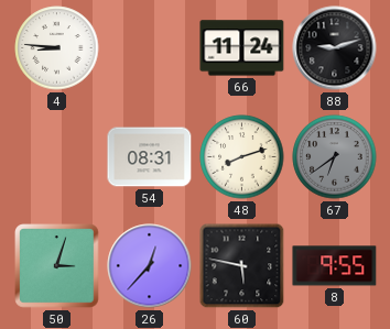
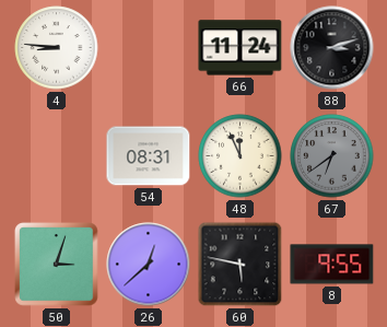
88: 9:12 -> 3:12 (332, 48)
48: 8:12 -> 11:56 (241, 156)
26: 12:37 -> 12:38 (149, 265)
